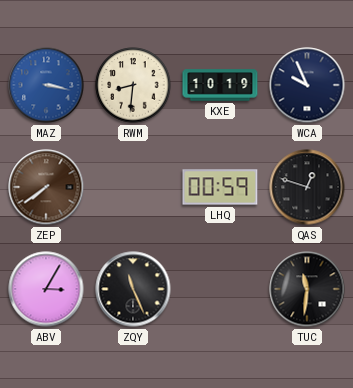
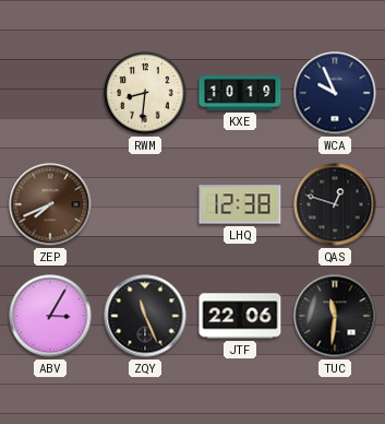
MAZ: 3:17 -> none (46, 85)
ZEP: 7:39 -> 7:41 (50, 204)
LHQ: 00:59 -> 12:38 (240, 204)
JTF: none -> 22:06 (240, 316)
